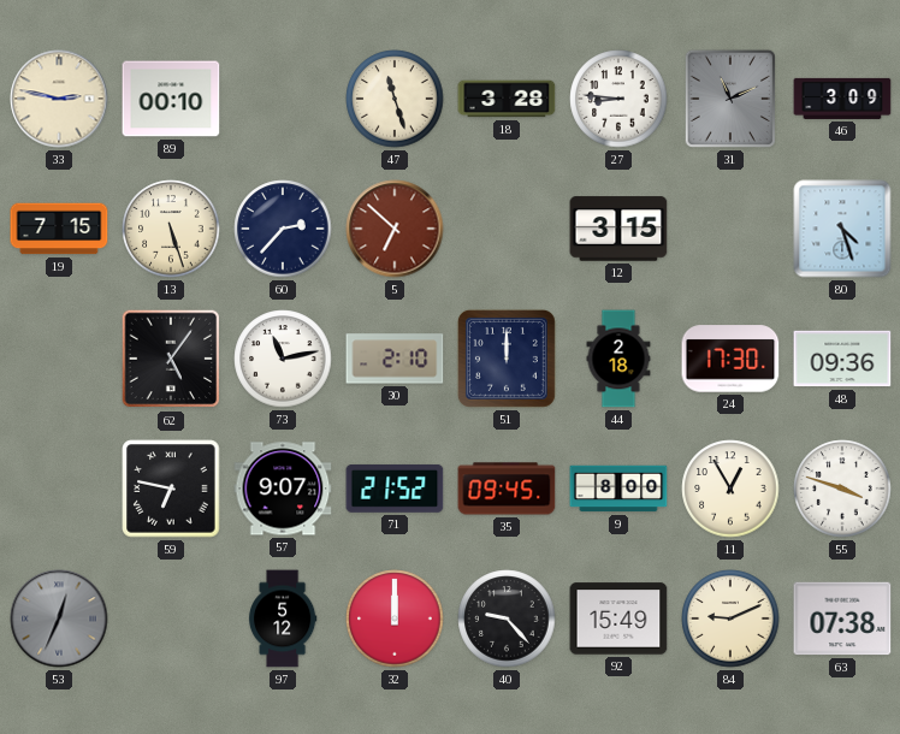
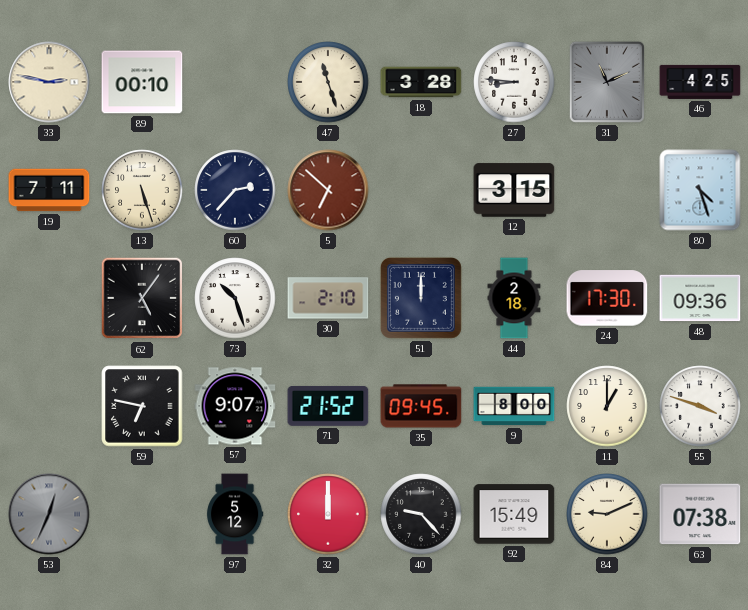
46: 3:09 -> 4:25 (700, 82)
19: 7:15 -> 7:11 (49, 190)
73: 11:13 -> 10:27 (235, 298)
11: 12:55 -> 1:00 (607, 406)
